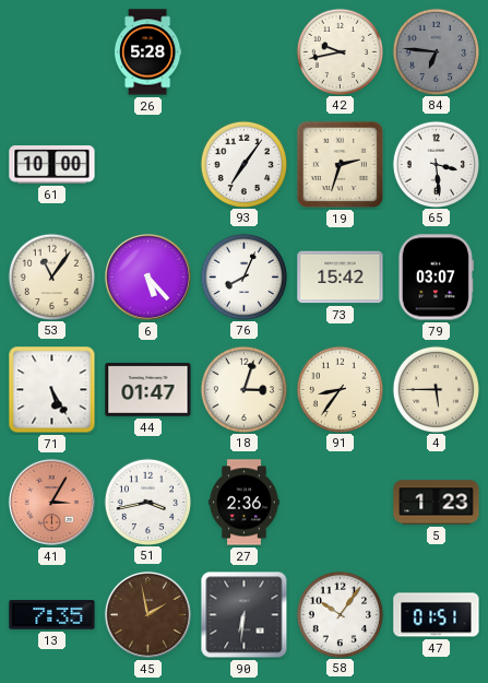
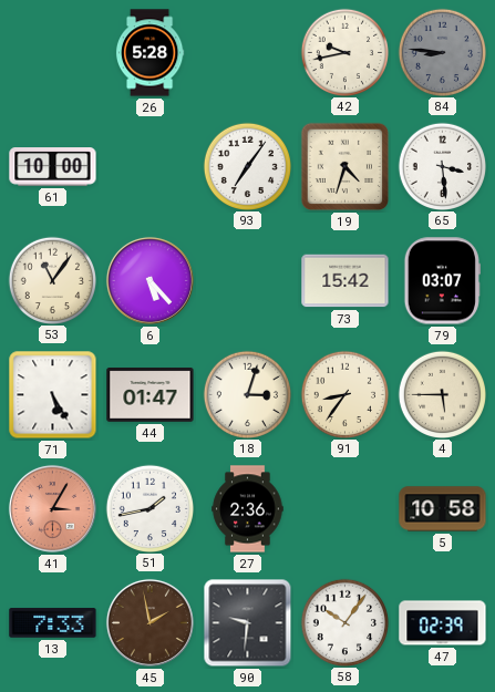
84: 6:46 -> 8:46 (442, 52)
19: 2:33 -> 4:33 (346, 167)
76: 8:04 -> none (243, 276)
51: 3:43 -> 1:43 (149, 508)
5: 1:23 -> 10:58 (443, 509)
13: 7:35 -> 7:33 (53, 623)
90: 6:31 -> 9:31 (248, 623)
47: 01:51 -> 02:39 (443, 623)
